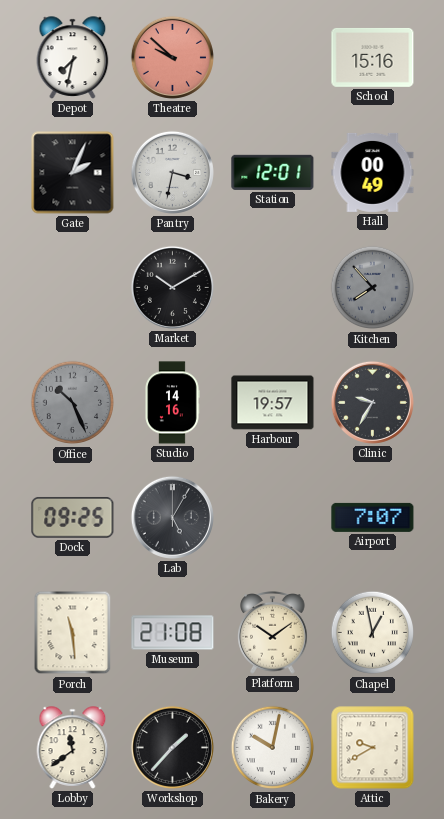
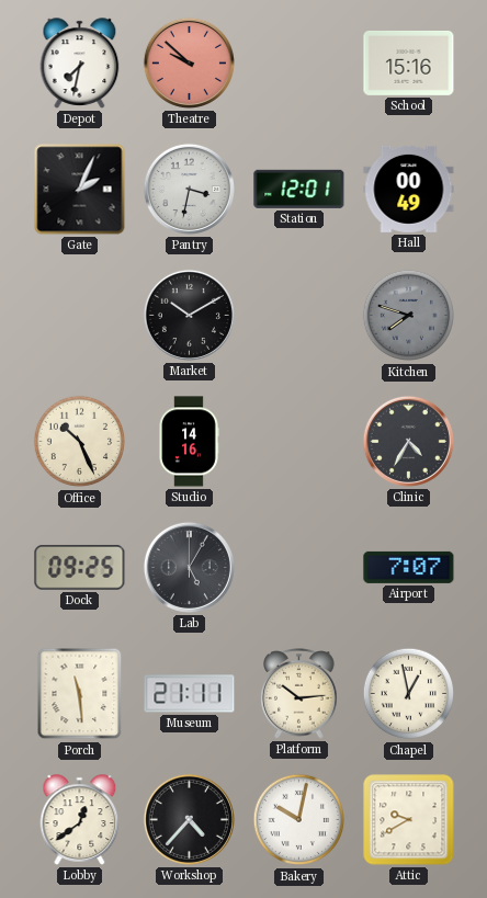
Kitchen: 7:53 -> 7:48 (408, 316)
Office dial: grey -> cream (79, 442)
Harbour: 19:57 -> none (273, 403)
Clinic: 9:35 -> 4:35 (408, 441)
Museum: 21:08 -> 21:11 (190, 694)
Platform: 10:09 -> 10:14 (299, 694)
Lobby: 11:39 -> 12:39 (80, 820)
Workshop: 1:37 -> 4:37 (189, 819)
